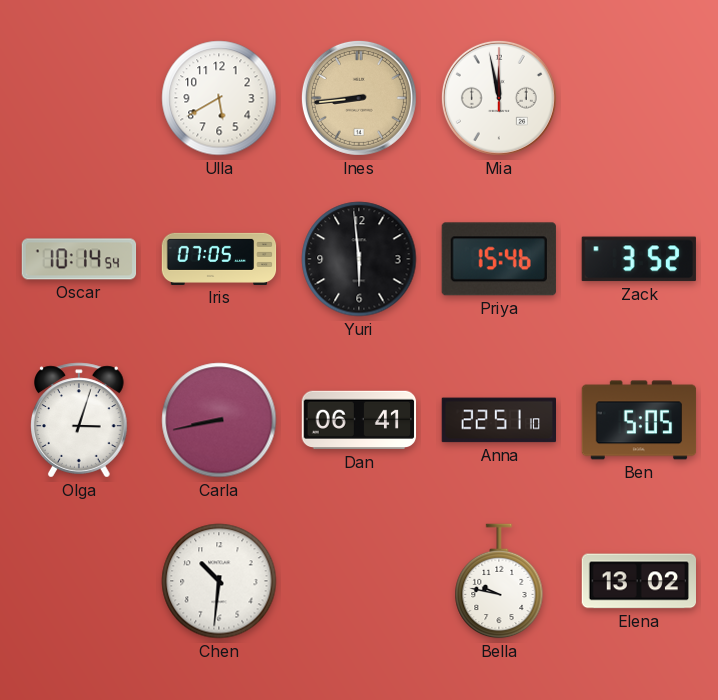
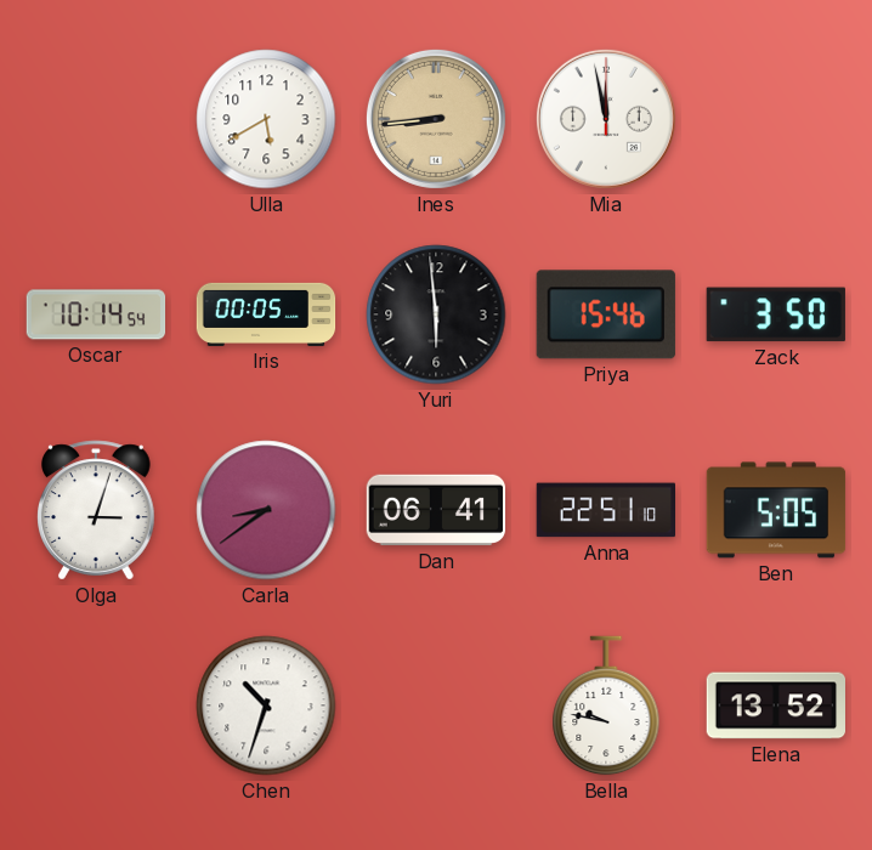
Iris: 07:05 -> 00:05 (266, 314)
Zack: 3:52 -> 3:50 (776, 314)
Carla: 8:43 -> 8:39 (266, 510)
Chen: 10:31 -> 10:33 (266, 705)
Elena: 13:02 -> 13:52 (776, 705)
